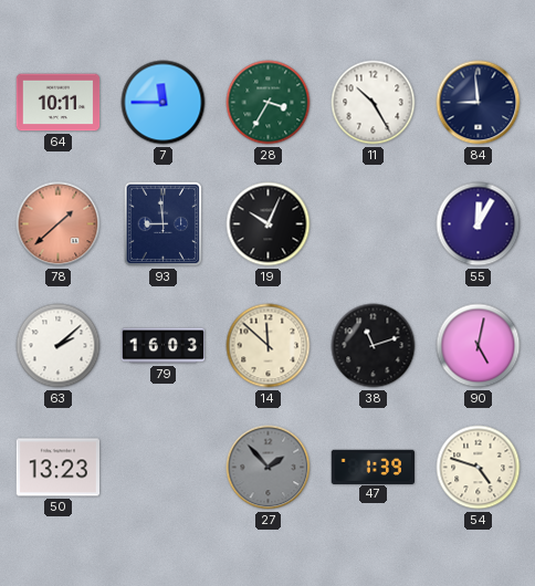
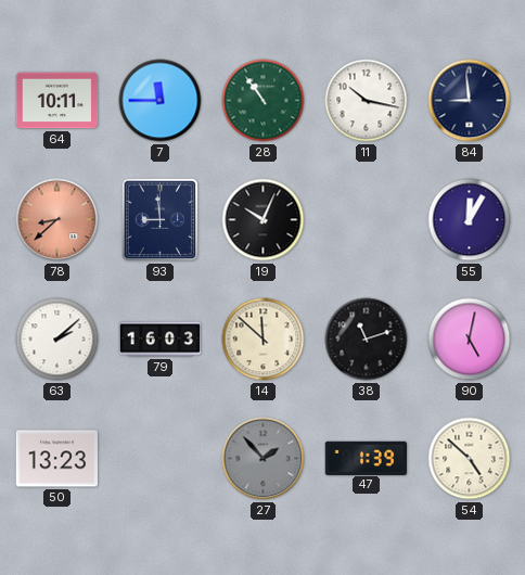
28: 3:35 -> 10:54 (264, 101)
11: 10:25 -> 10:17 (367, 101)
78: 1:38 -> 8:38 (57, 220)
54: 4:48 -> 4:52 (470, 459)
